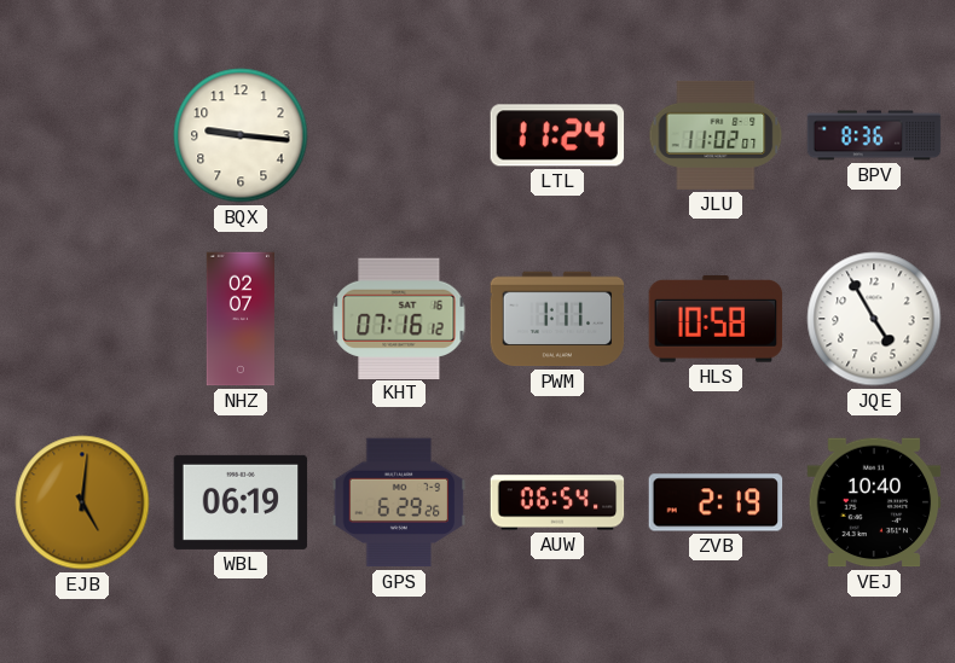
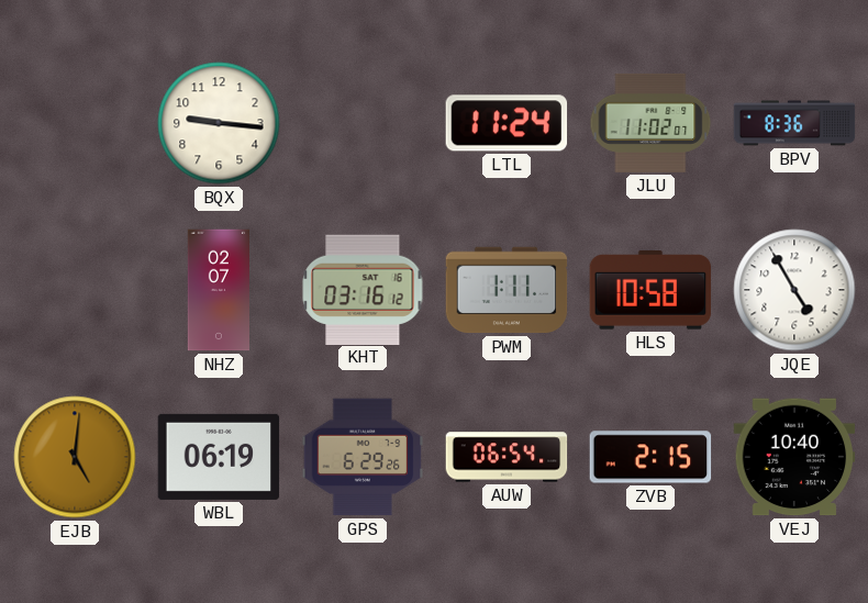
KHT: 07:16 -> 03:16 (363, 289)
ZVB: 2:19 -> 2:15 (650, 457)
